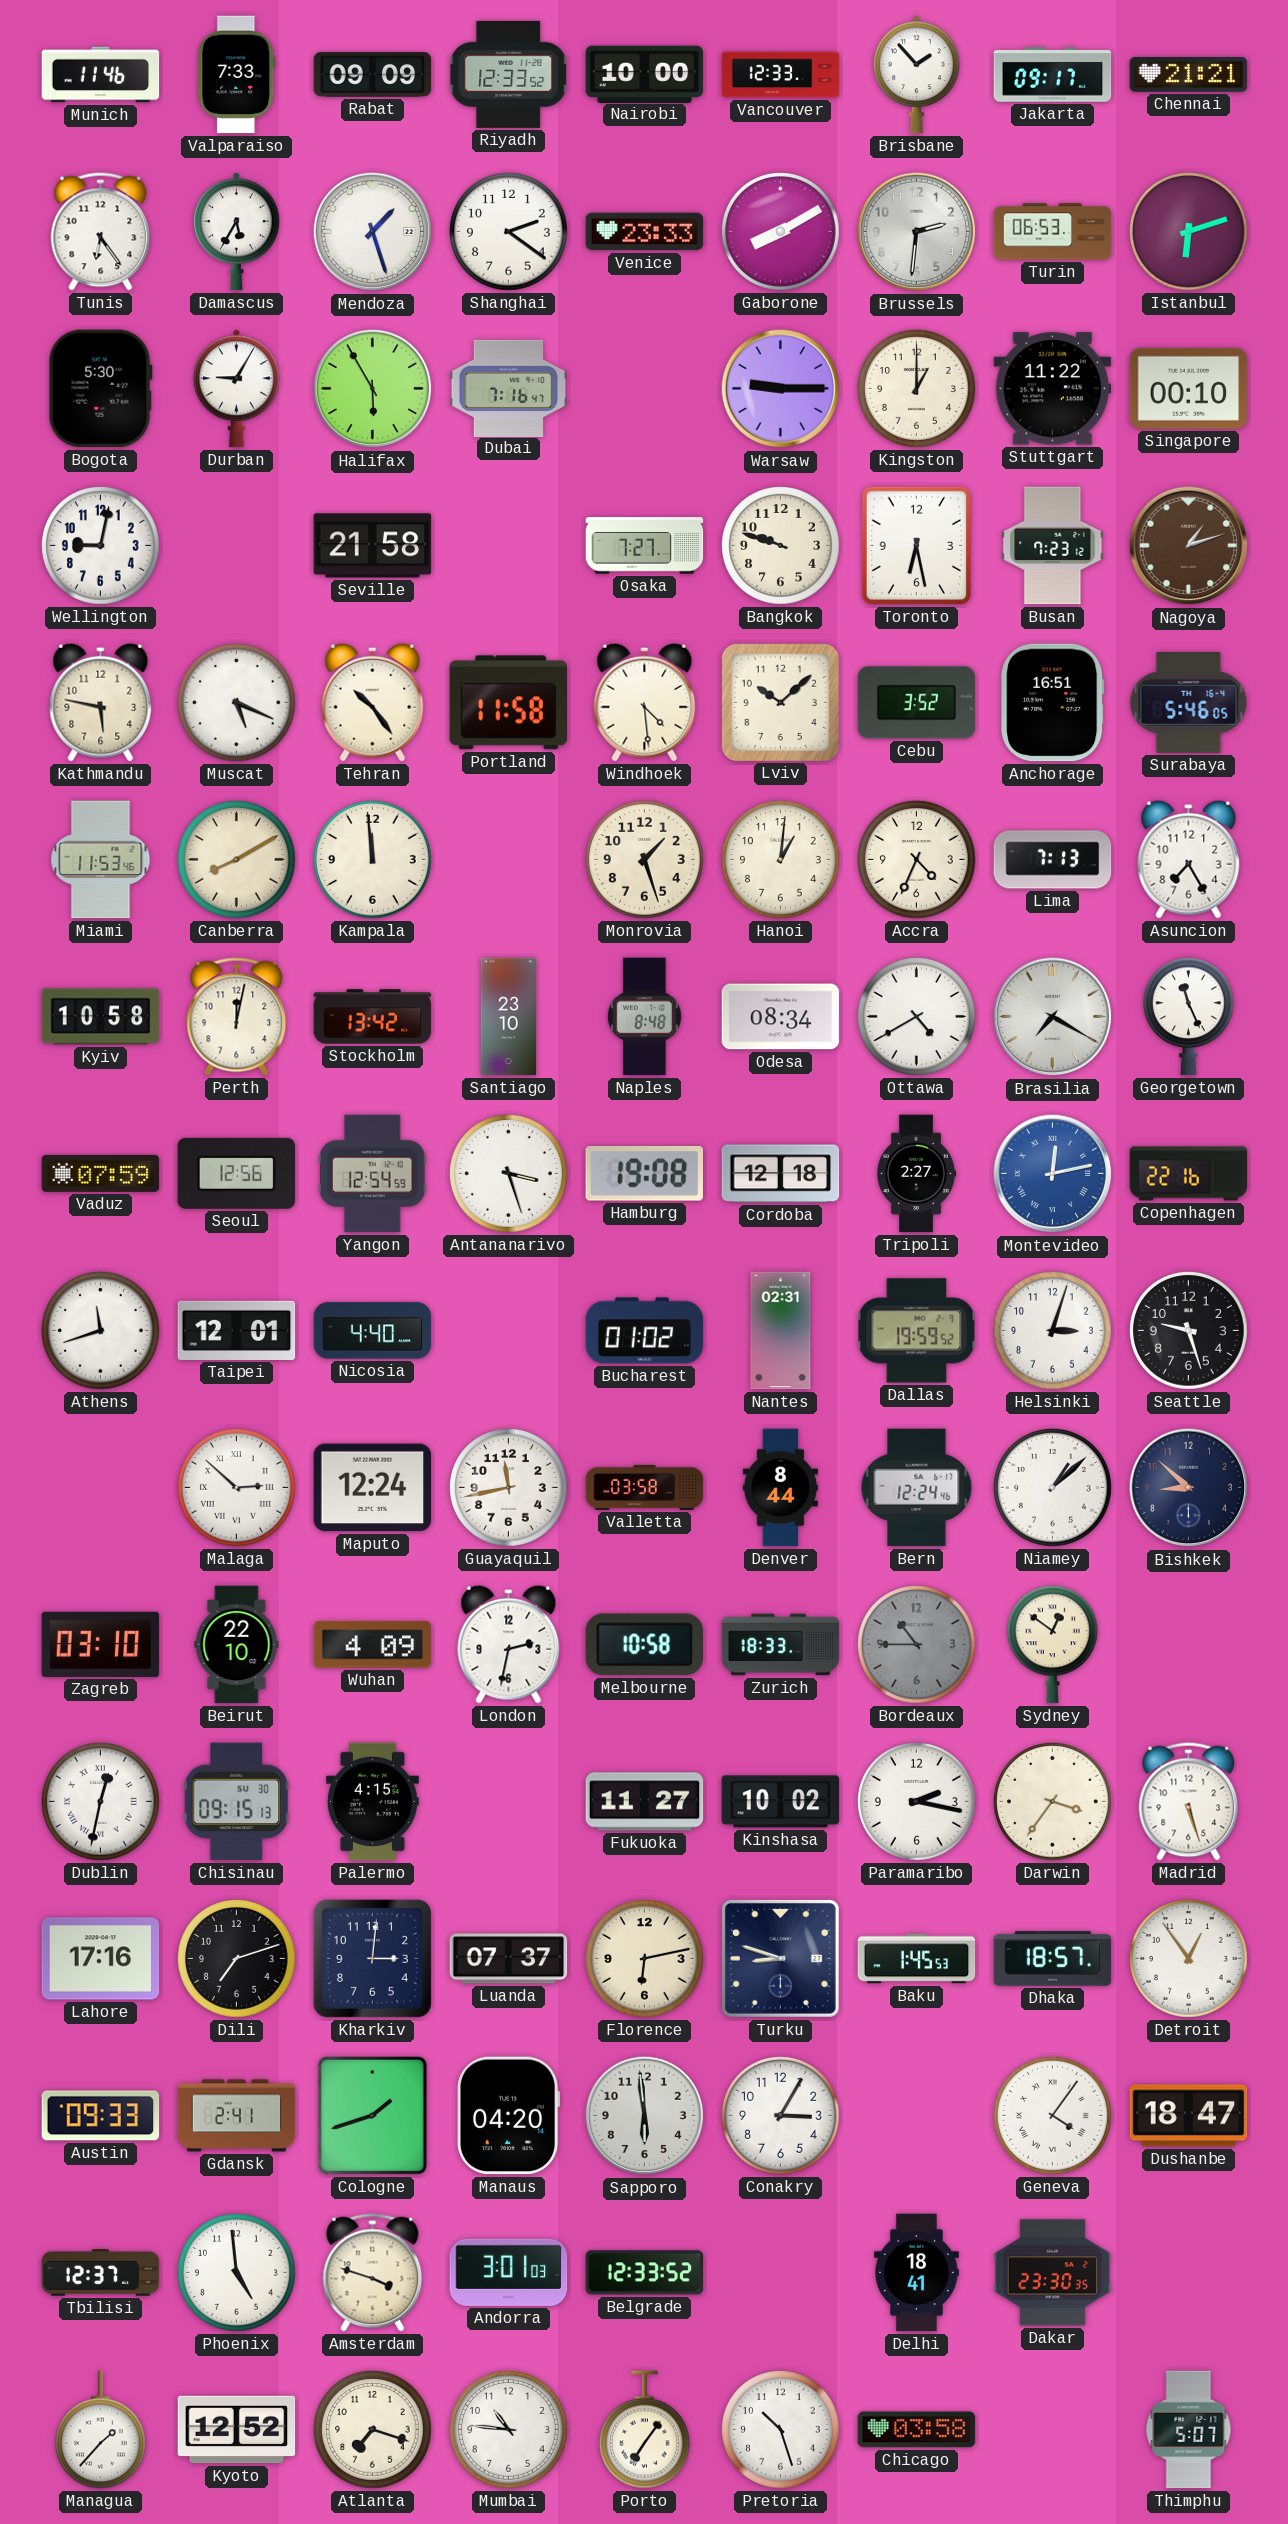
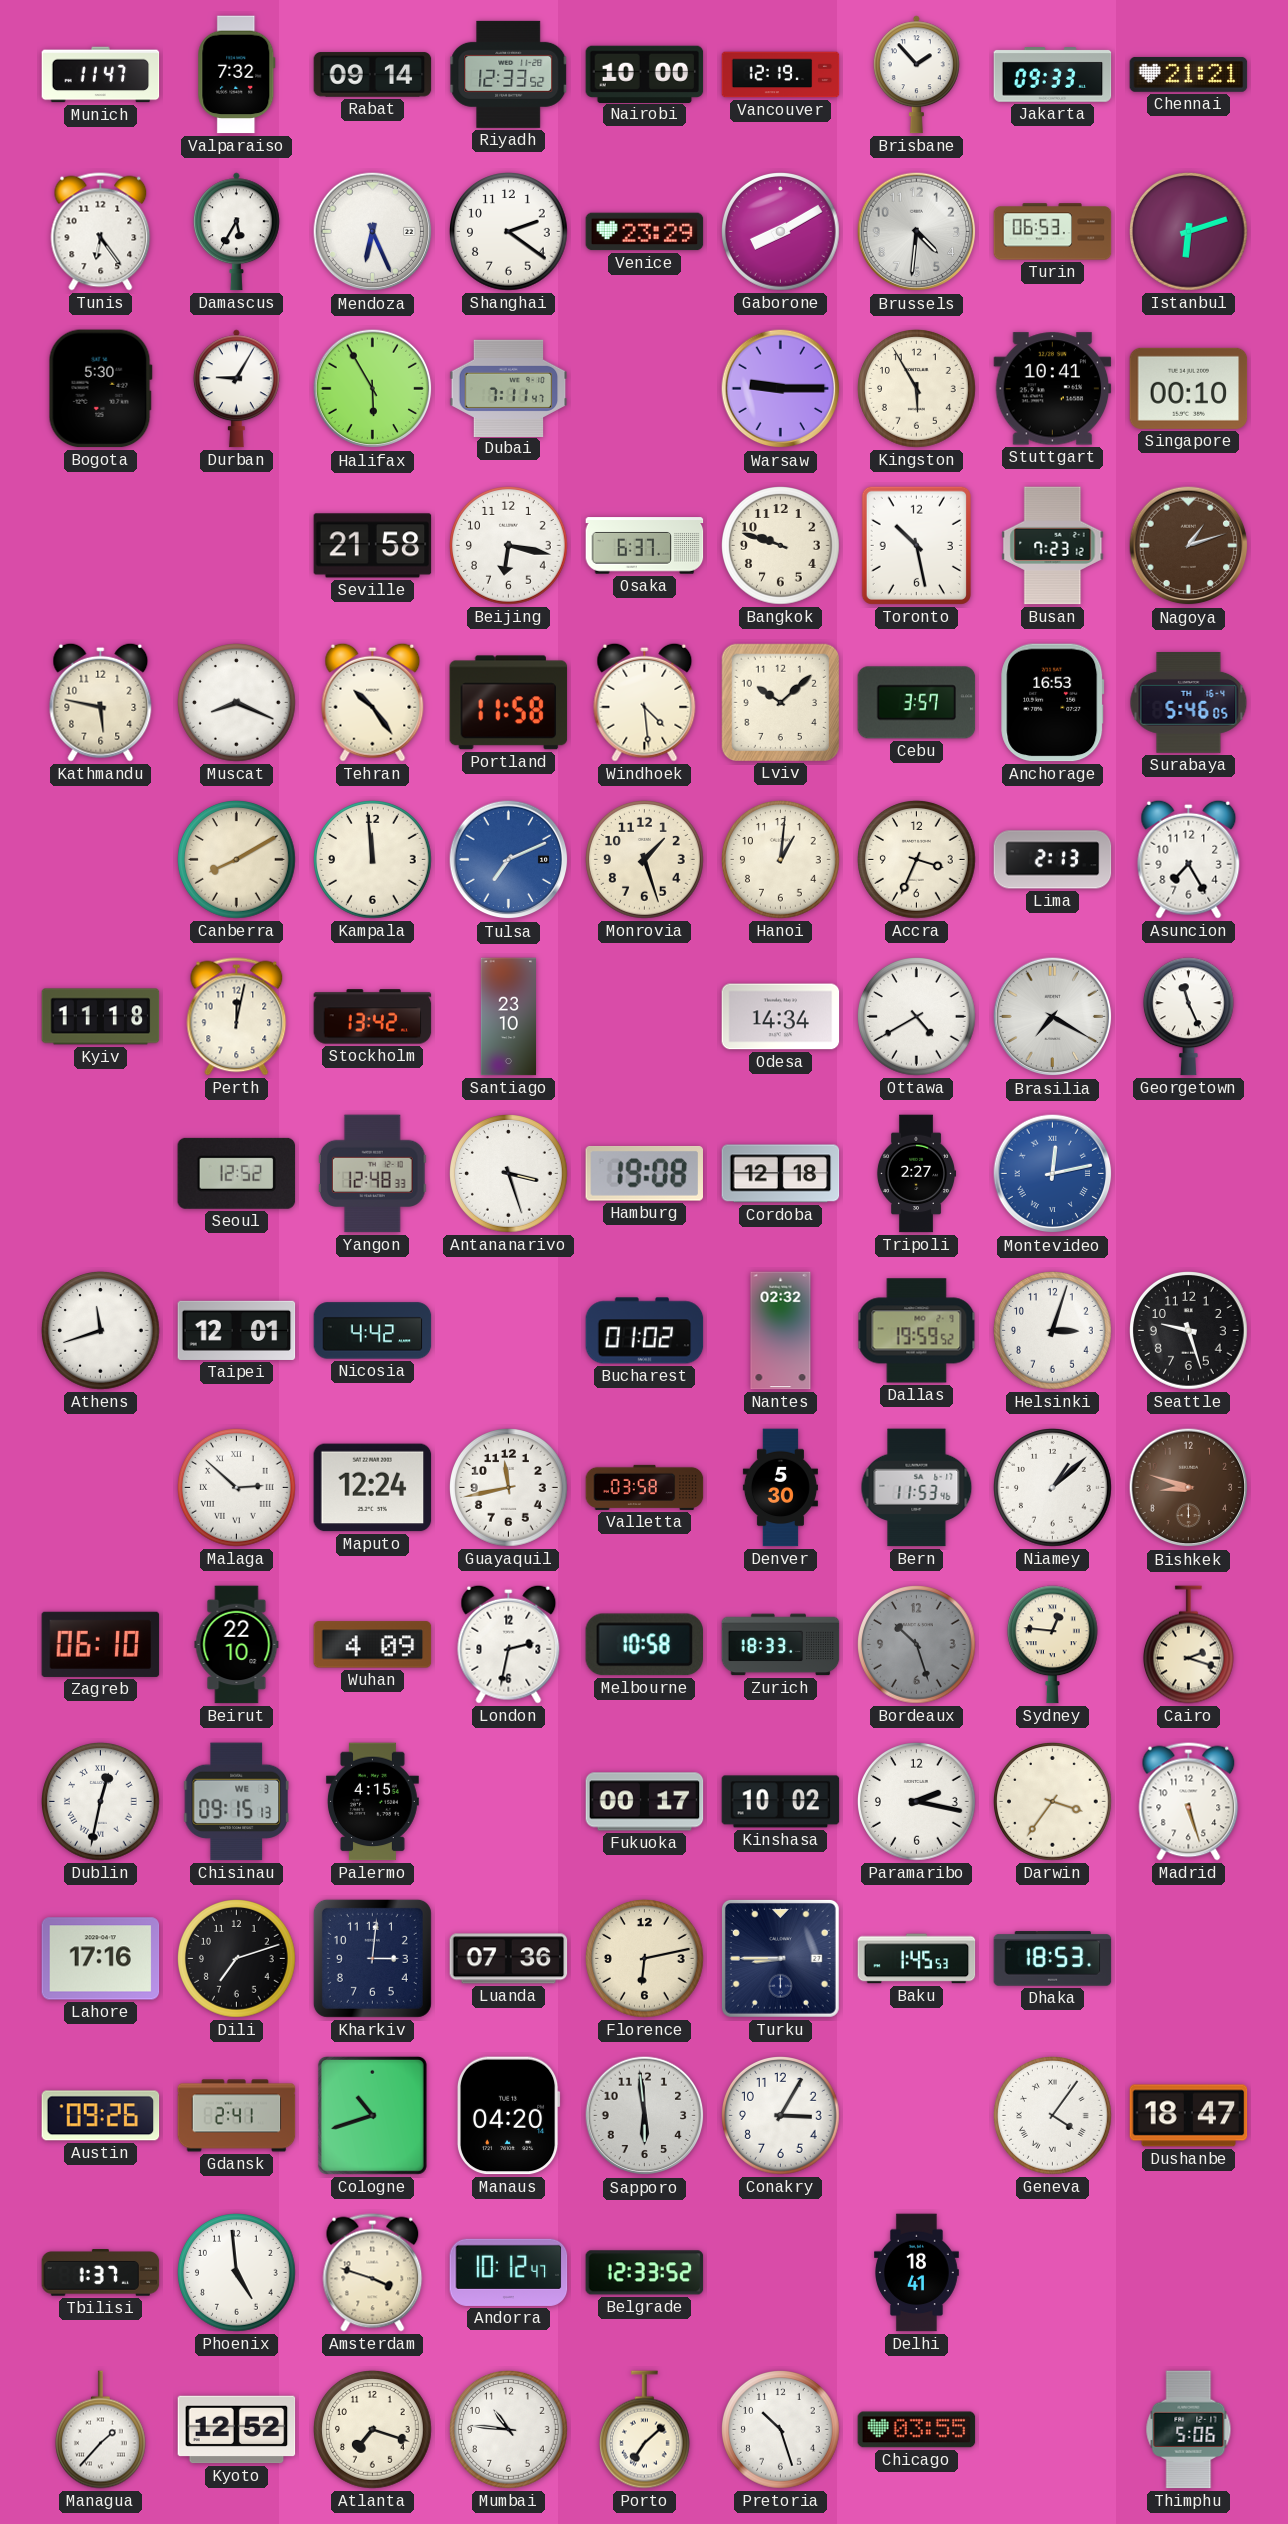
Munich: 11:46 -> 11:47 (101, 75)
Valparaiso: 7:33 -> 7:32 (237, 75)
Rabat: 09:09 -> 09:14 (373, 75)
Vancouver: 12:33 -> 12:19 (781, 75)
Jakarta: 09:17 -> 09:33 (1053, 75)
Mendoza: 1:27 -> 6:26 (373, 232)
Venice: 23:33 -> 23:29 (645, 232)
Brussels: 2:31 -> 4:31 (917, 232)
Dubai: 7:16 -> 7:11 (509, 388)
Kingston: 1:00 -> 5:55 (917, 389)
Stuttgart: 11:22 -> 10:41 (1053, 389)
Wellington: 9:02 -> none (101, 546)
Beijing: none -> 6:17 (509, 546)
Osaka: 7:27 -> 6:37 (645, 546)
Toronto: 6:28 -> 10:28 (916, 545)
Muscat: 5:19 -> 8:19 (237, 703)
Cebu: 3:52 -> 3:57 (917, 703)
Anchorage: 16:51 -> 16:53 (1053, 703)
Miami: 11:53 -> none (101, 860)
Tulsa: none -> 7:11 (509, 860)
Accra: 4:34 -> 3:34 (917, 860)
Lima: 7:13 -> 2:13 (1053, 860)
Kyiv: 10:58 -> 11:18 (101, 1017)
Naples: 8:48 -> none (644, 1017)
Odesa: 08:34 -> 14:34 (781, 1017)
Vaduz: 07:59 -> none (101, 1173)
Seoul: 12:56 -> 12:52 (237, 1173)
Yangon: 12:54 -> 12:48 (372, 1174)
Copenhagen: 22:16 -> none (1189, 1174)
Nicosia: 4:40 -> 4:42 (373, 1331)
Nantes: 02:31 -> 02:32 (781, 1331)
Denver: 8:44 -> 5:30 (780, 1488)
Bern: 12:24 -> 11:53 (917, 1488)
Bishkek: 8:52 -> 8:48 (1189, 1488)
Bishkek dial: navy -> brown (1189, 1488)
Zagreb: 03:10 -> 06:10 (101, 1644)
Bordeaux: 10:45 -> 10:27 (917, 1645)
Sydney: 12:51 -> 12:46 (1052, 1645)
Cairo: none -> 2:18 (1188, 1645)
Chisinau date: SU 30 -> WE 3 (236, 1802)
Fukuoka: 11:27 -> 00:17 (645, 1802)
Luanda: 07:37 -> 07:36 (509, 1959)
Turku: 8:48 -> 8:45 (780, 1958)
Dhaka: 18:57 -> 18:53 (1053, 1959)
Detroit: 12:54 -> none (1189, 1959)
Austin: 09:33 -> 09:26 (101, 2116)
Cologne: 1:42 -> 10:42 (372, 2115)
Tbilisi: 12:37 -> 1:37 (101, 2273)
Andorra: 3:01 -> 10:12 (509, 2272)
Dakar: 23:30 -> none (1053, 2273)
Porto: 7:06 -> 7:08 (644, 2430)
Chicago: 03:58 -> 03:55 (917, 2430)
Thimphu: 5:07 -> 5:06 (1189, 2430)
